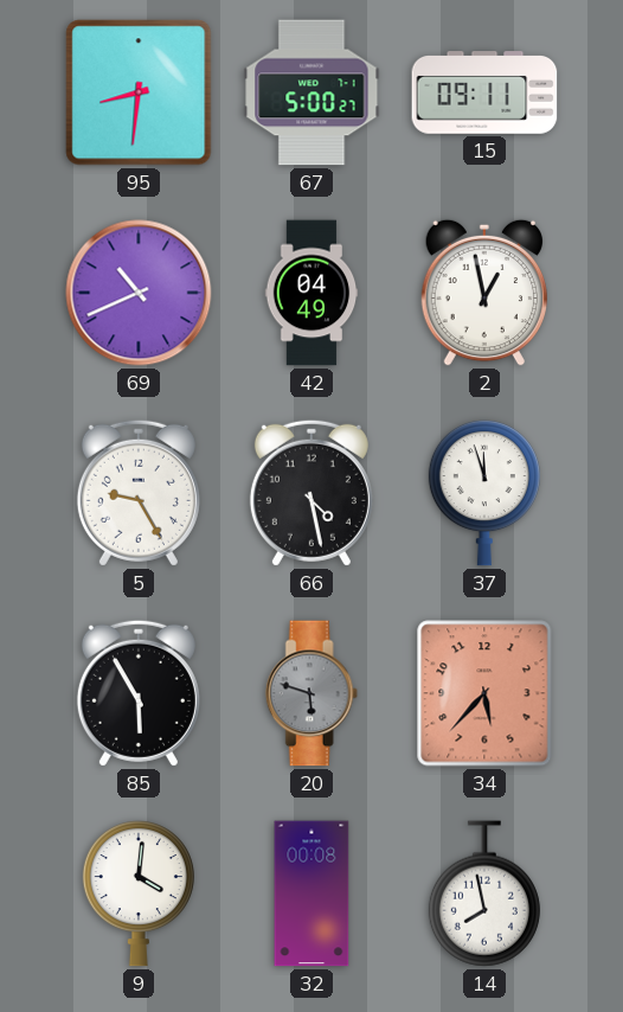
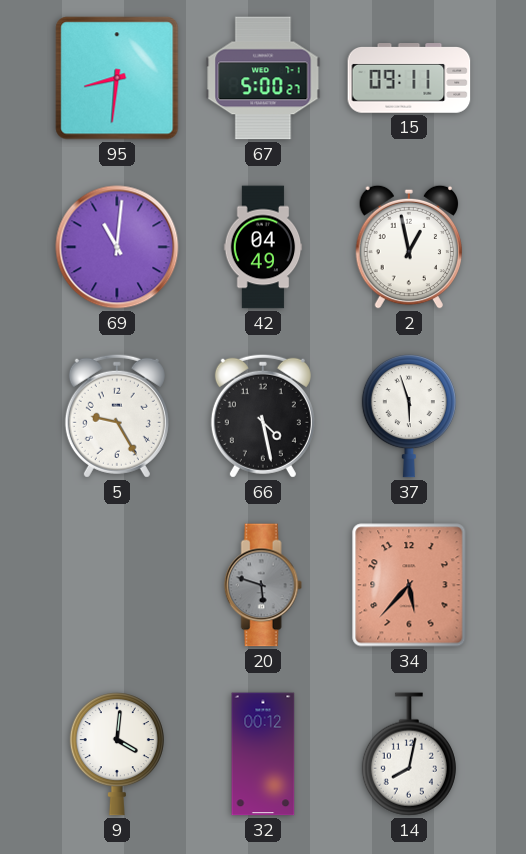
69: 10:41 -> 11:01 (117, 247)
37: 11:57 -> 5:57 (409, 416)
85: 5:55 -> none (139, 693)
32: 00:08 -> 00:12 (263, 754)
14: 7:58 -> 8:02 (409, 754)
